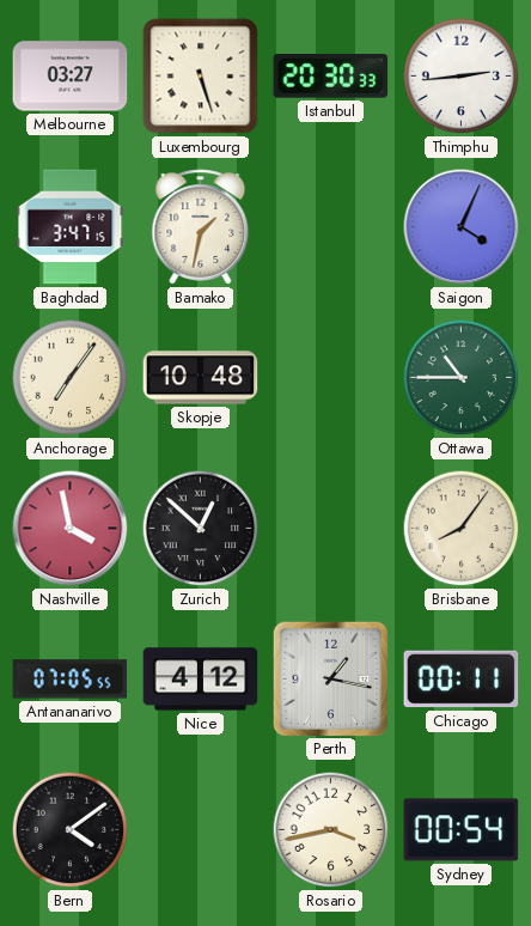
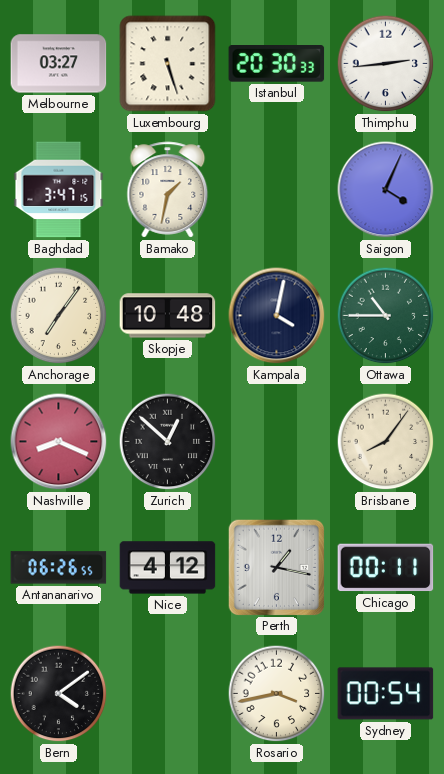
Kampala: none -> 4:02 (277, 316)
Nashville: 3:58 -> 8:19 (59, 442)
Antananarivo: 07:05 -> 06:26 (59, 568)
